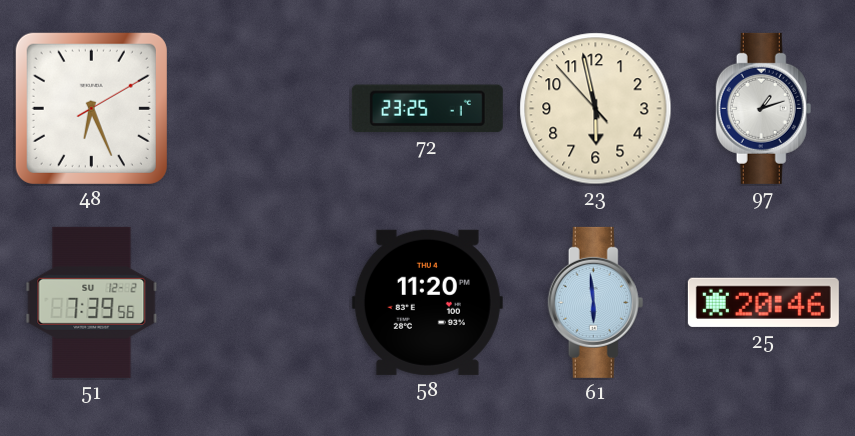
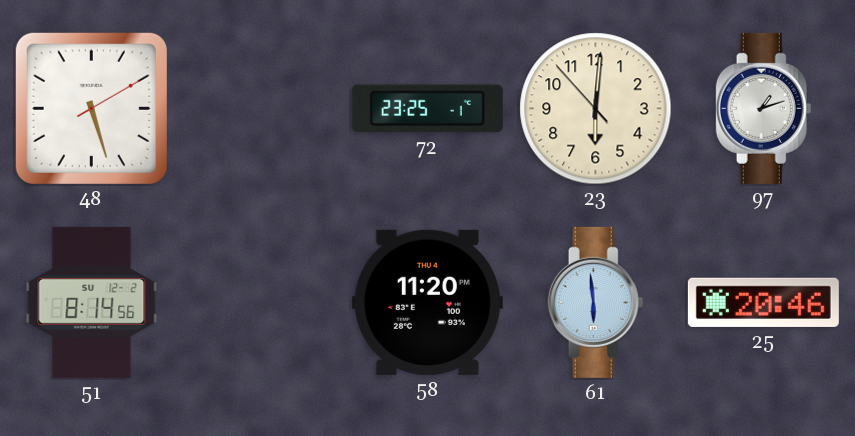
48: 6:26 -> 5:27 (91, 108)
23: 5:57 -> 6:00 (596, 109)
51: 7:39 -> 8:14 (92, 302)
